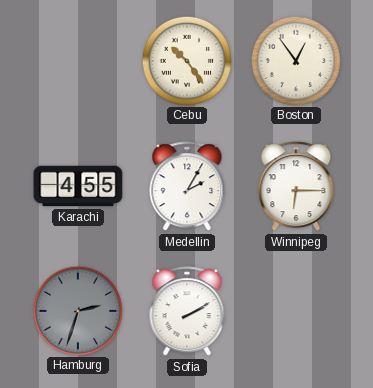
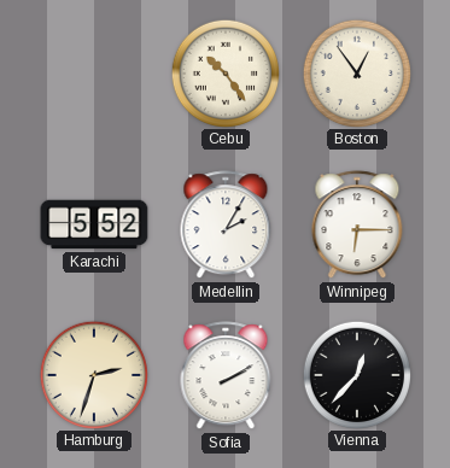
Karachi: 4:55 -> 5:52 (94, 224)
Hamburg dial: grey -> cream (94, 374)
Vienna: none -> 12:37 (357, 374)
